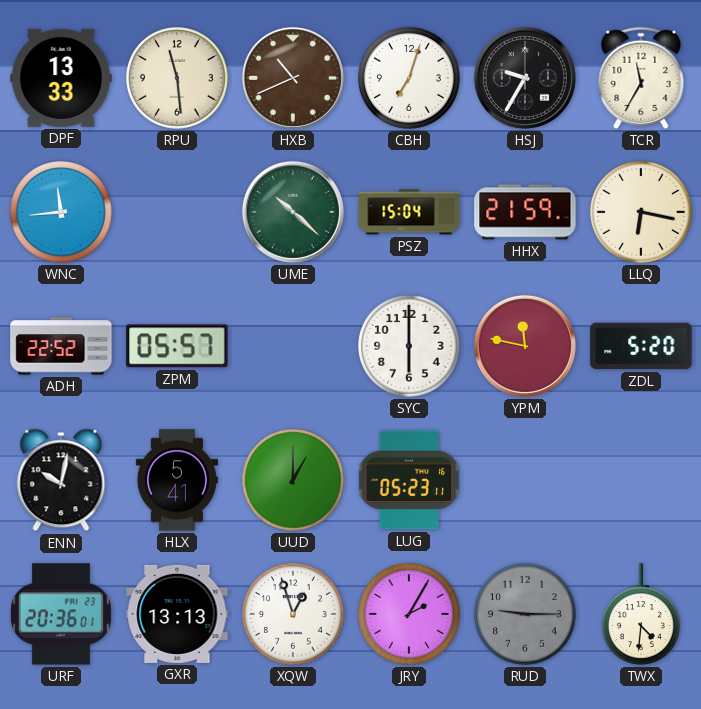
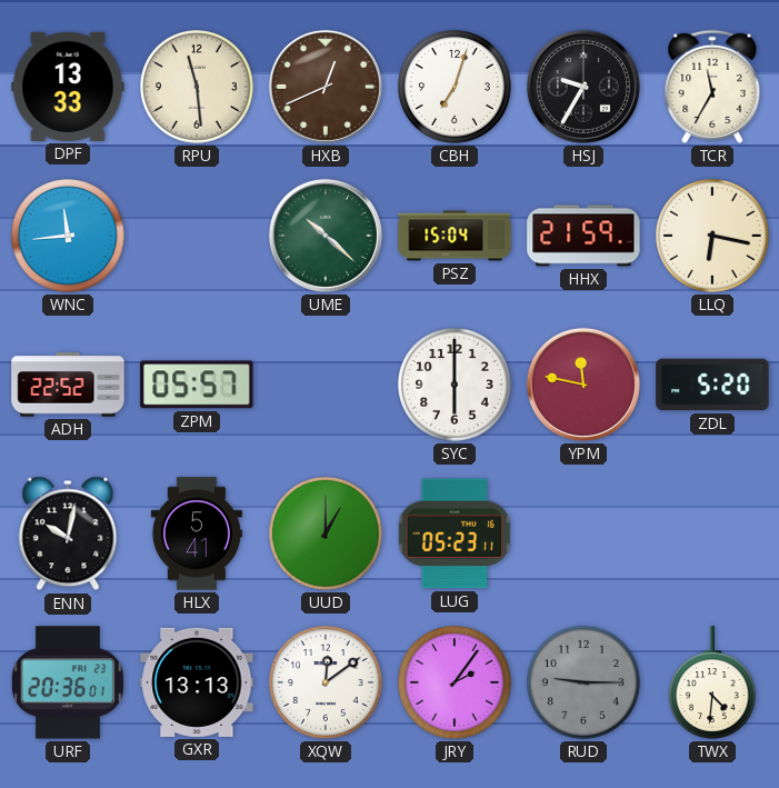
HXB: 10:41 -> 12:41 (326, 87)
XQW: 12:57 -> 12:09 (327, 684)
JRY: 2:05 -> 2:06 (456, 684)
